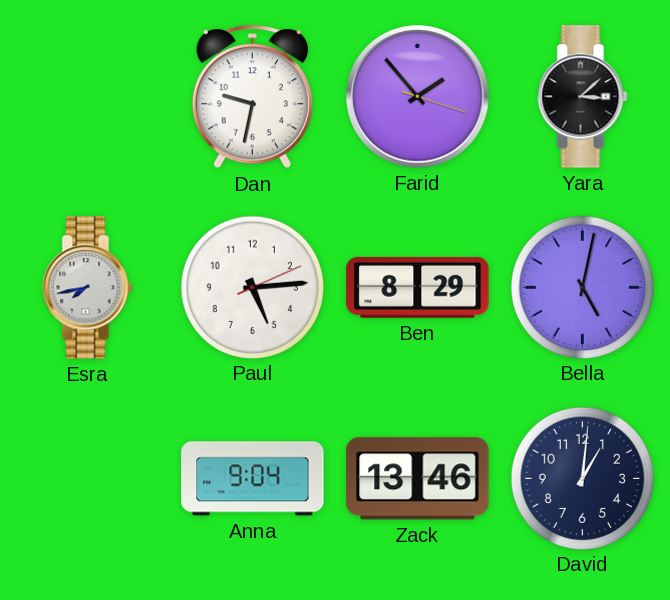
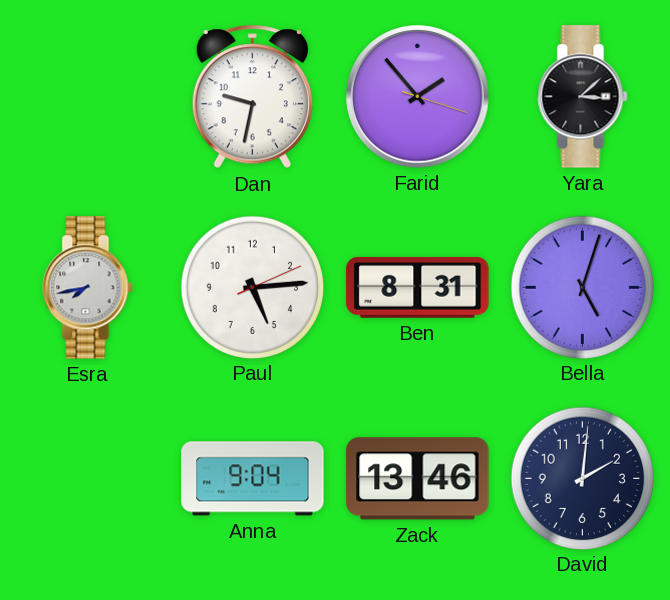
Ben: 8:29 -> 8:31 (418, 287)
Bella: 5:02 -> 5:03 (582, 287)
David: 1:01 -> 2:01 (582, 478)
